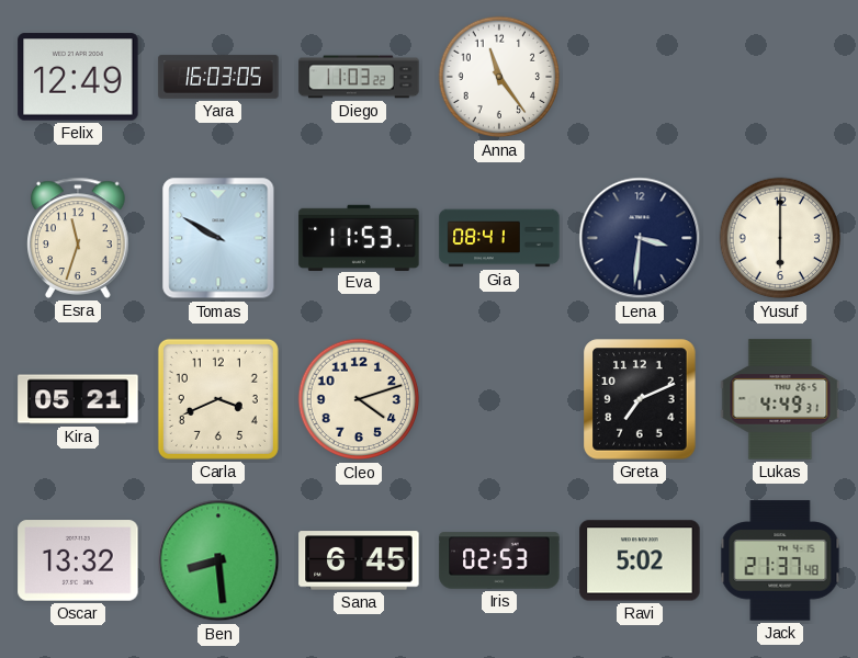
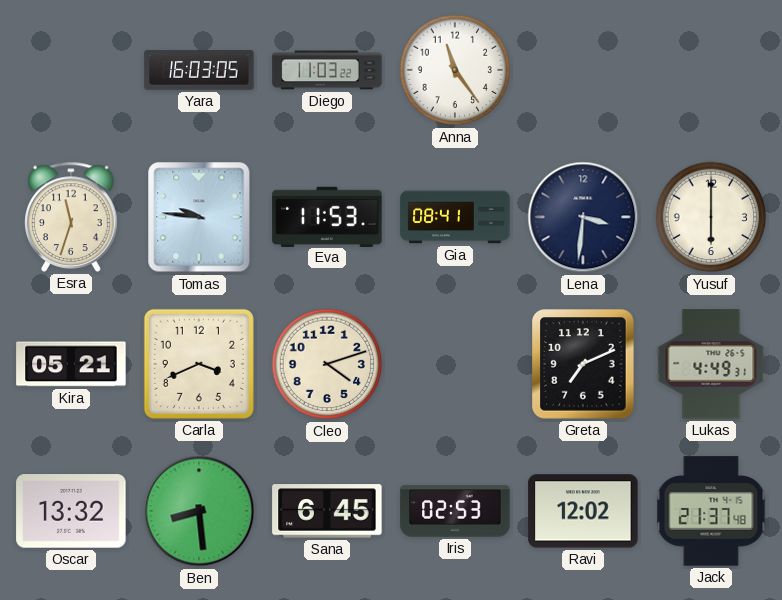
Felix: 12:49 -> none (78, 77)
Tomas: 9:50 -> 9:46 (199, 217)
Ravi: 5:02 -> 12:02 (583, 511)
